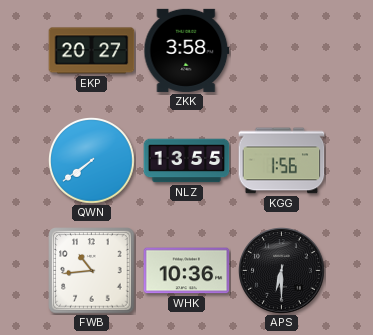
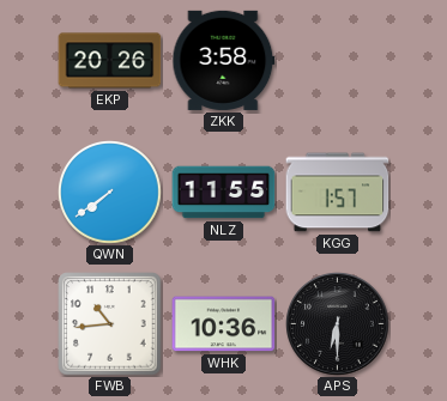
EKP: 20:27 -> 20:26 (110, 61)
NLZ: 13:55 -> 11:55 (224, 193)
KGG: 1:56 -> 1:57 (338, 193)
